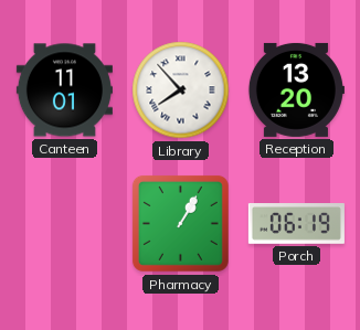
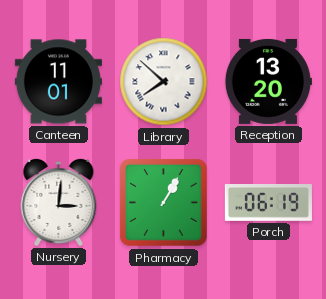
Library: 7:53 -> 7:52 (164, 82)
Nursery: none -> 3:01 (59, 202)
